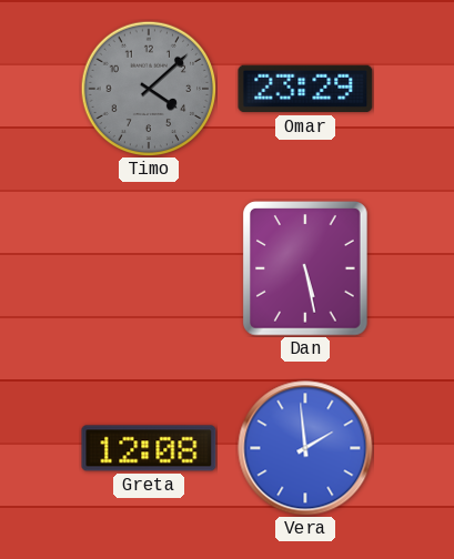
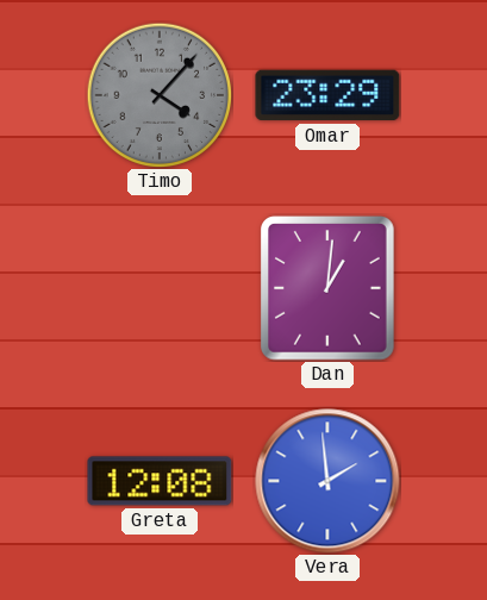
Timo: 4:08 -> 4:07 (160, 95)
Dan: 5:28 -> 1:01 (329, 288)
